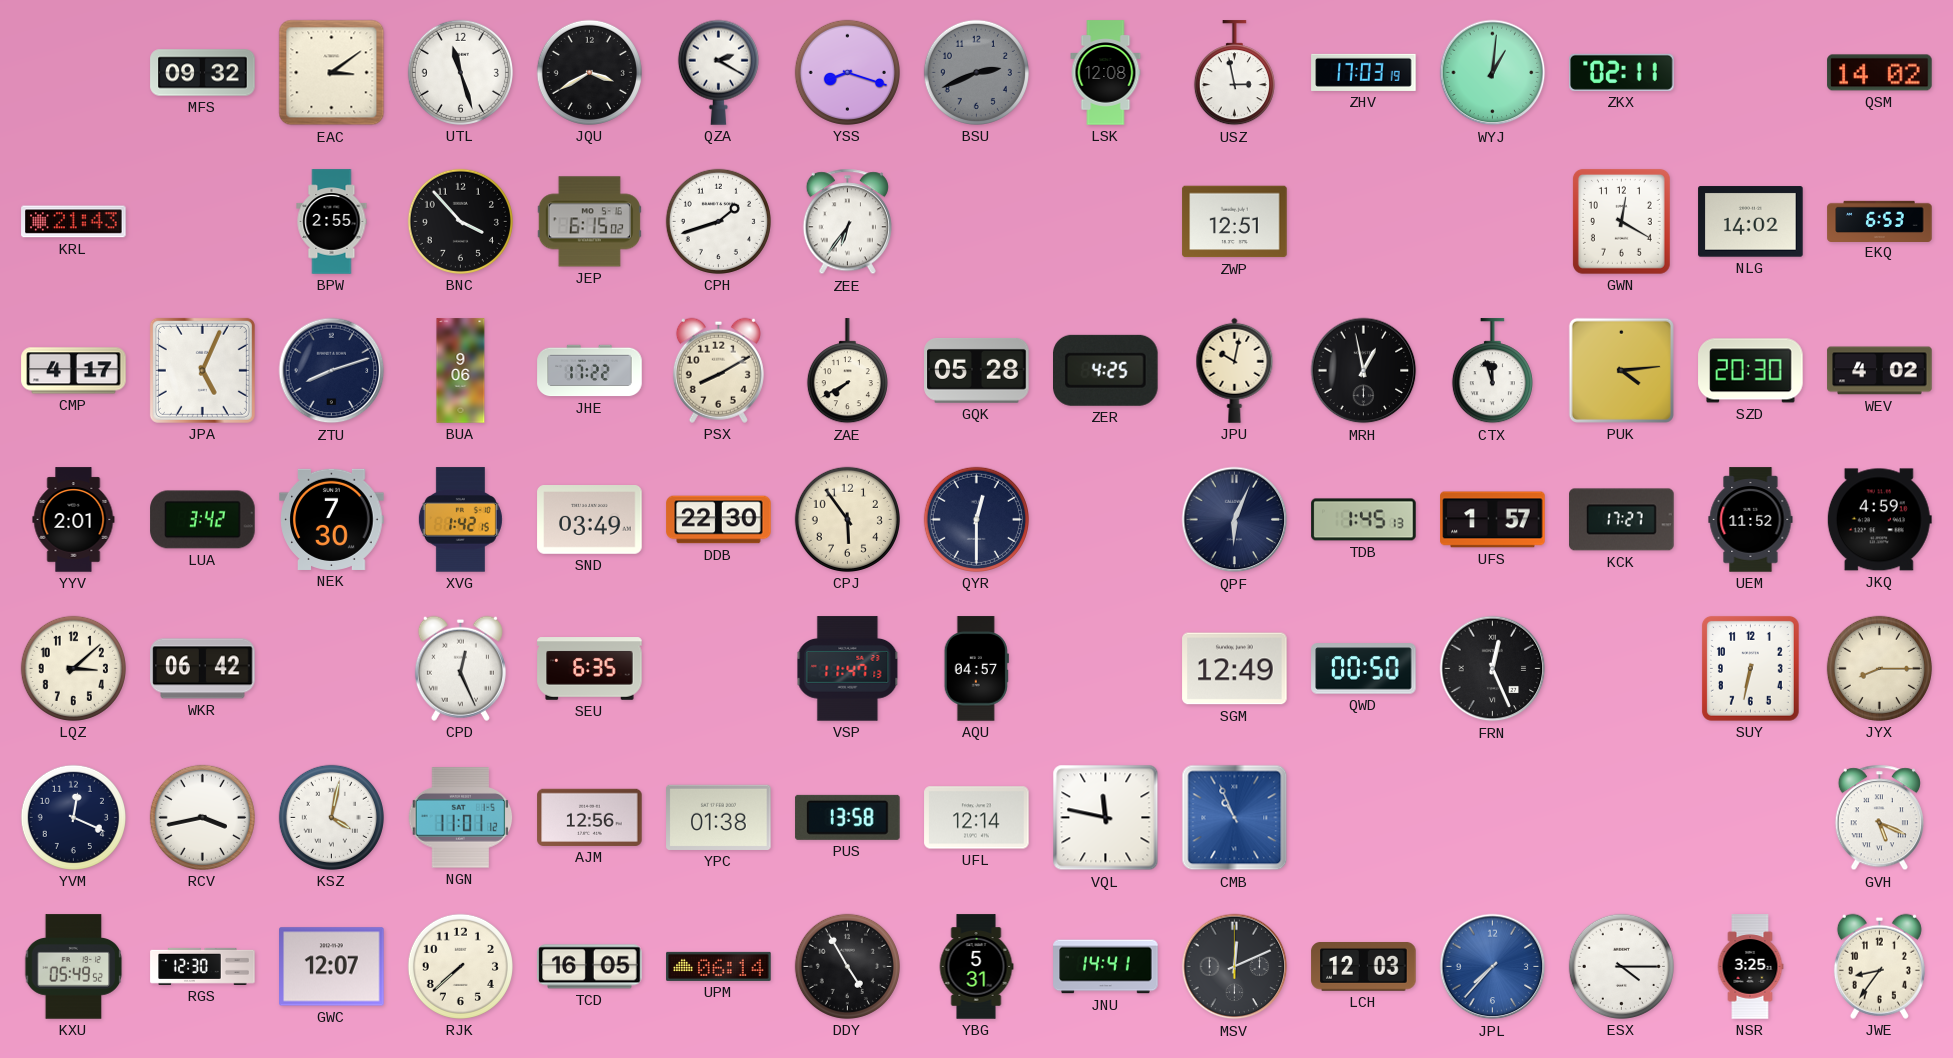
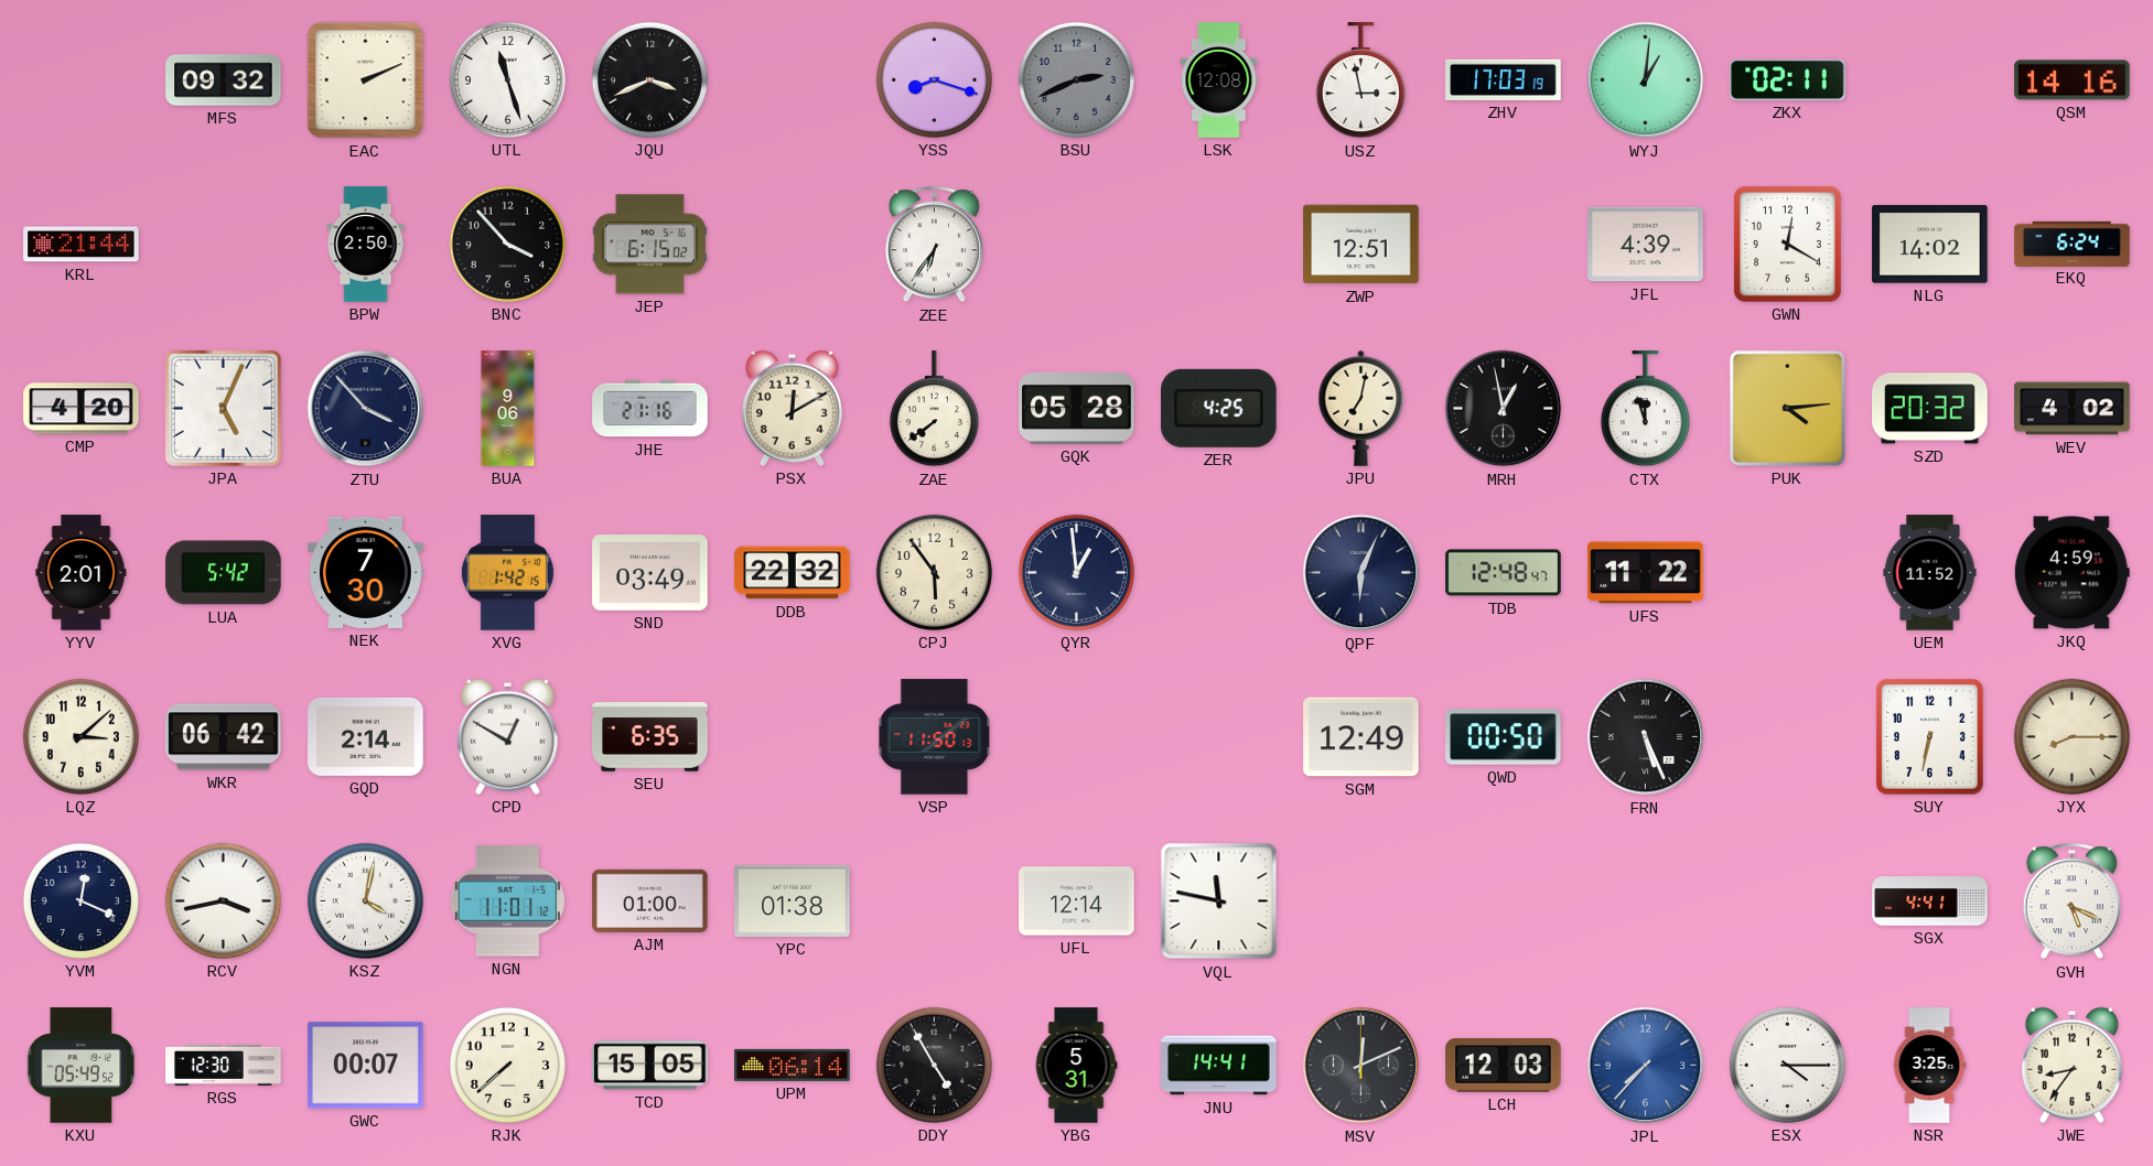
EAC: 3:09 -> 2:11 (366, 80)
JQU: 3:40 -> 3:41 (649, 79)
QZA: 2:20 -> none (718, 72)
QSM: 14:02 -> 14:16 (2073, 80)
KRL: 21:43 -> 21:44 (82, 245)
BPW: 2:55 -> 2:50 (366, 245)
CPH: 1:42 -> none (718, 221)
JFL: none -> 4:39 (1646, 245)
EKQ: 6:53 -> 6:24 (2073, 244)
CMP: 4:17 -> 4:20 (82, 409)
ZTU: 8:12 -> 3:53 (366, 409)
JHE: 17:22 -> 21:16 (650, 409)
PSX: 8:10 -> 12:10 (792, 408)
ZAE: 7:40 -> 7:39 (934, 409)
JPU: 10:02 -> 7:02 (1361, 408)
SZD: 20:30 -> 20:32 (1930, 409)
LUA: 3:42 -> 5:42 (224, 573)
DDB: 22:30 -> 22:32 (793, 573)
QYR: 12:30 -> 12:59 (1076, 572)
TDB: 1:45 -> 12:48 (1504, 573)
UFS: 1:57 -> 11:22 (1646, 573)
KCK: 17:27 -> none (1622, 520)
GQD: none -> 2:14 (366, 736)
CPD: 12:26 -> 12:50 (507, 736)
VSP: 11:47 -> 11:50 (935, 737)
AQU: 04:57 -> none (976, 669)
FRN: 12:26 -> 5:26 (1646, 737)
AJM: 12:56 -> 01:00 (650, 900)
PUS: 13:58 -> none (848, 817)
CMB: 10:56 -> none (1235, 818)
SGX: none -> 4:41 (1930, 902)
GWC: 12:07 -> 00:07 (366, 1066)
TCD: 16:05 -> 15:05 (650, 1066)
